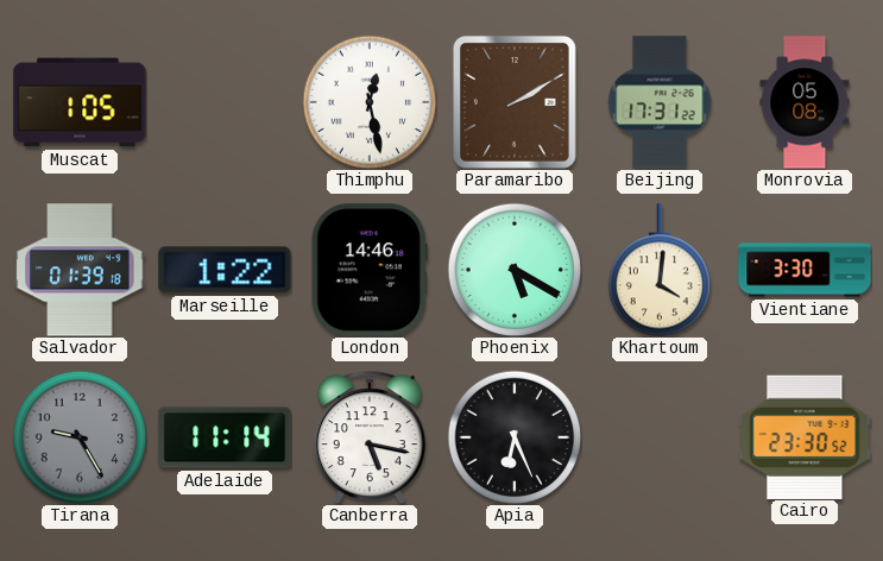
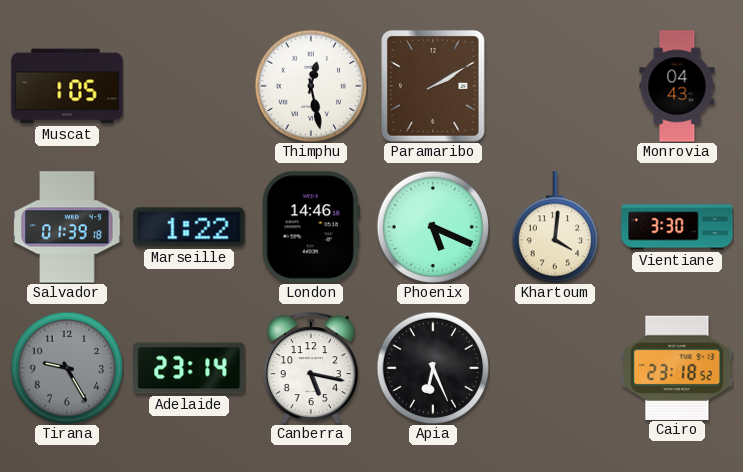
Beijing: 17:31 -> none (660, 102)
Monrovia: 05:08 -> 04:43 (677, 86)
Phoenix: 5:20 -> 5:19 (433, 227)
Adelaide: 11:14 -> 23:14 (189, 368)
Cairo: 23:30 -> 23:18 (677, 367)
